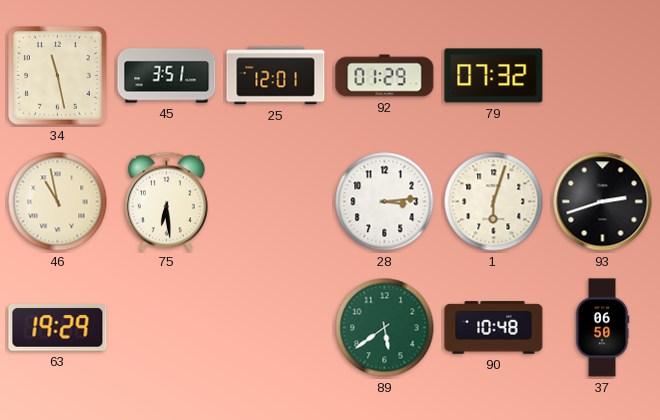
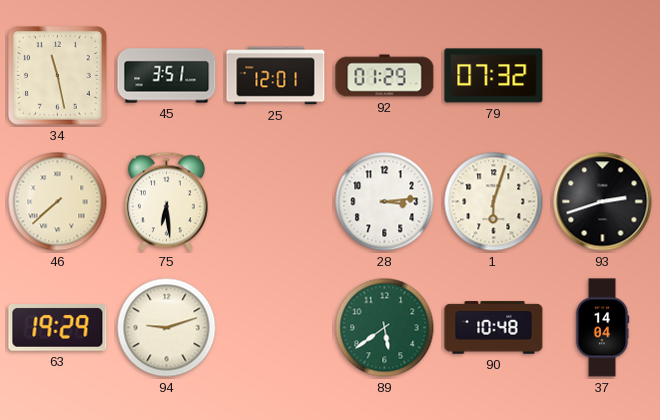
46: 10:58 -> 7:38 (58, 202)
94: none -> 9:12 (167, 328)
37: 06:50 -> 14:04 (602, 328)
